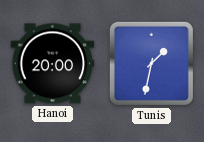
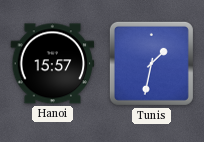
Hanoi: 20:00 -> 15:57 (53, 64)
